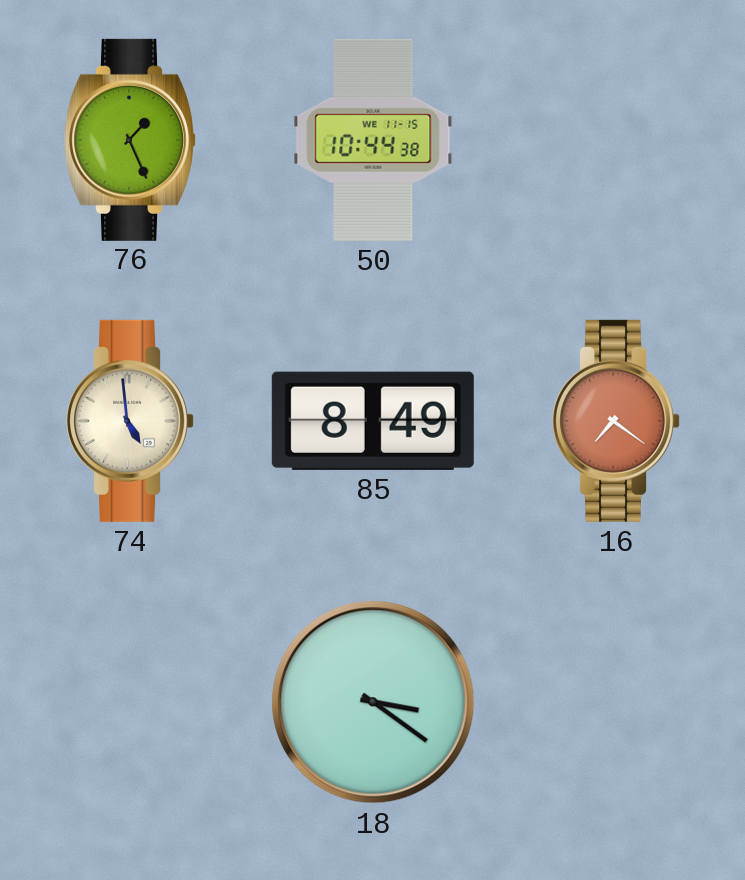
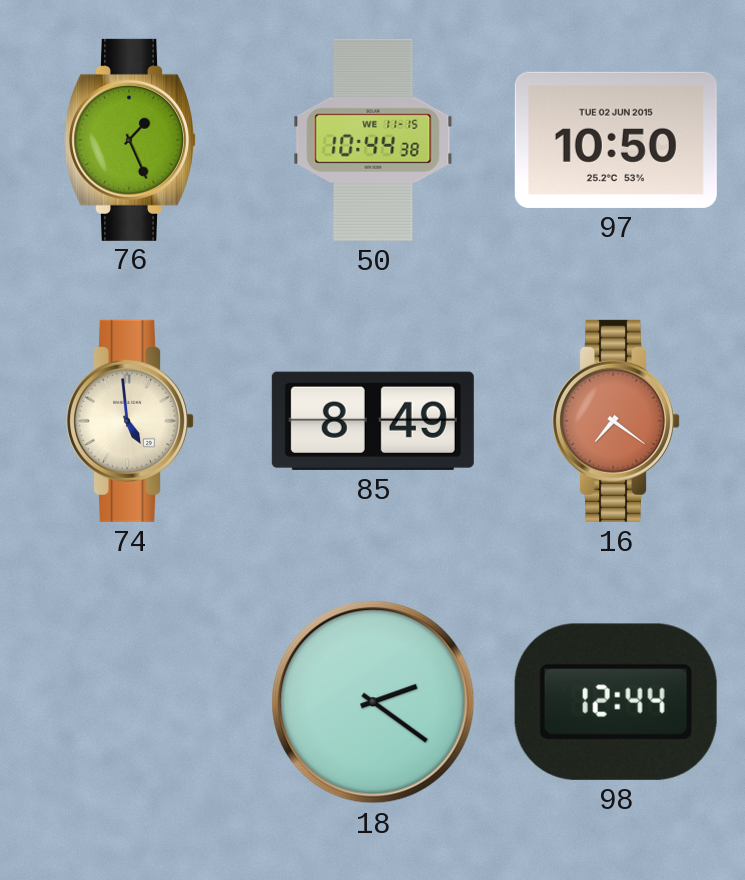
97: none -> 10:50 (616, 140)
18: 3:21 -> 2:21 (373, 702)
98: none -> 12:44 (616, 702)
